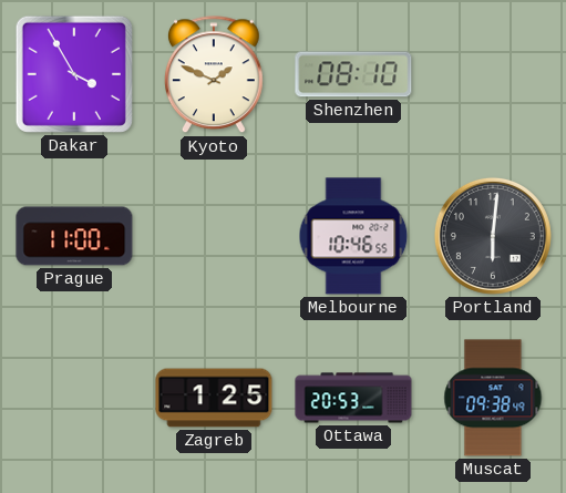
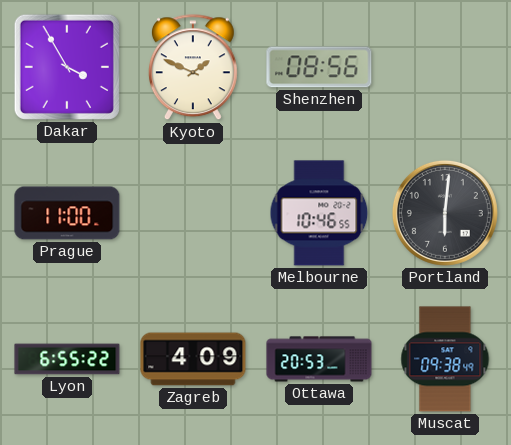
Shenzhen: 08:10 -> 08:56 (319, 67)
Lyon: none -> 6:55 (67, 359)
Zagreb: 1:25 -> 4:09 (193, 359)
